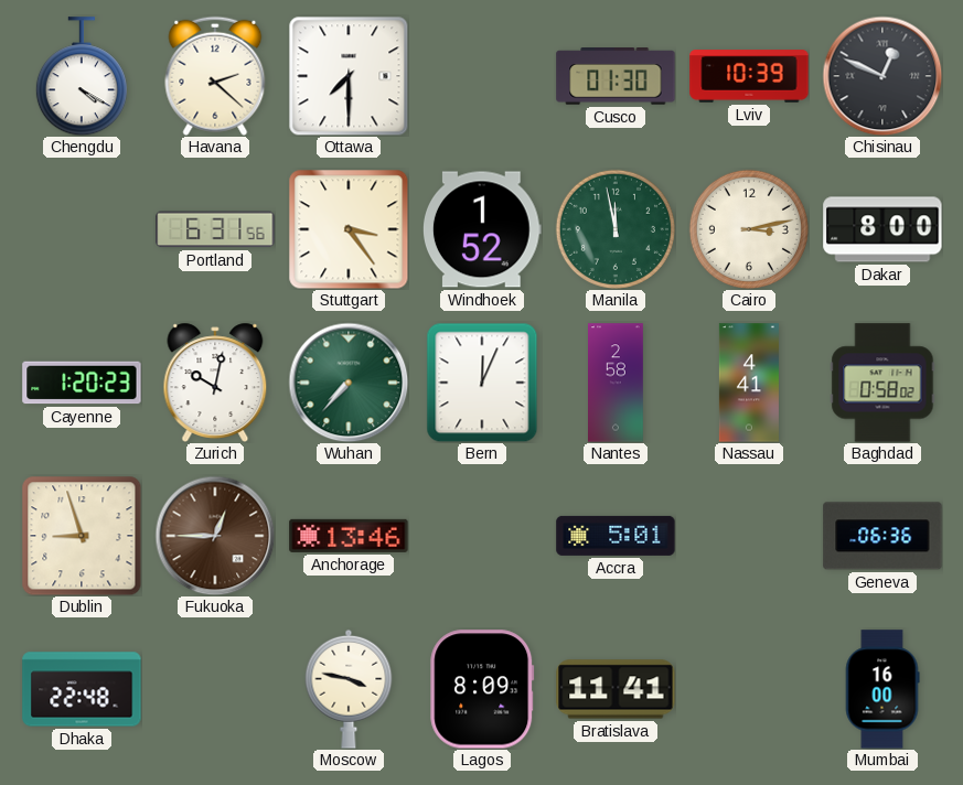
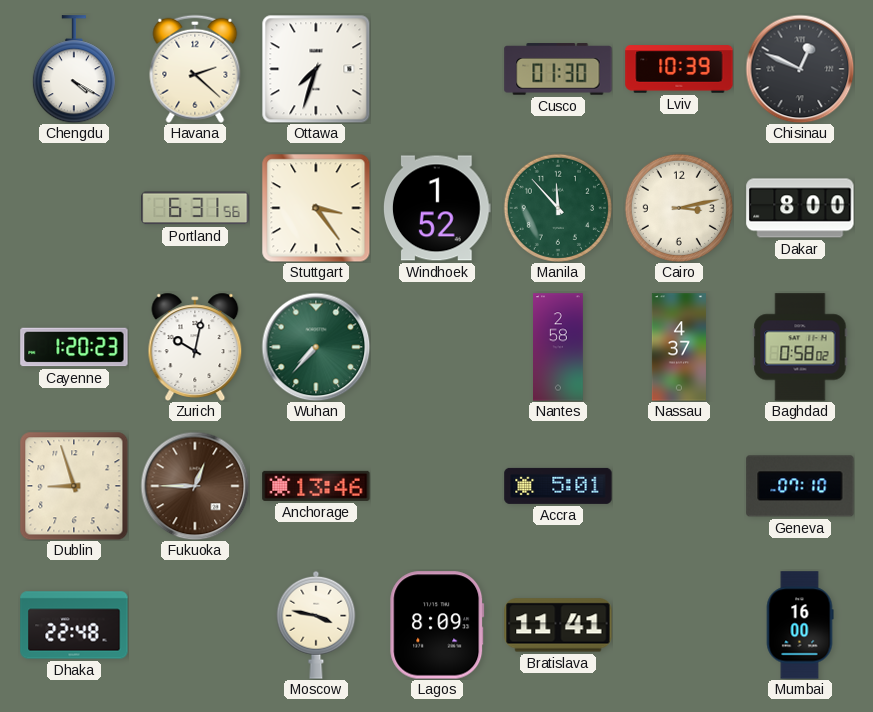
Ottawa: 7:30 -> 7:33 (316, 69)
Manila: 11:58 -> 11:53 (558, 208)
Bern: 12:04 -> none (482, 383)
Nassau: 4:41 -> 4:37 (679, 347)
Geneva: 06:36 -> 07:10 (800, 486)
